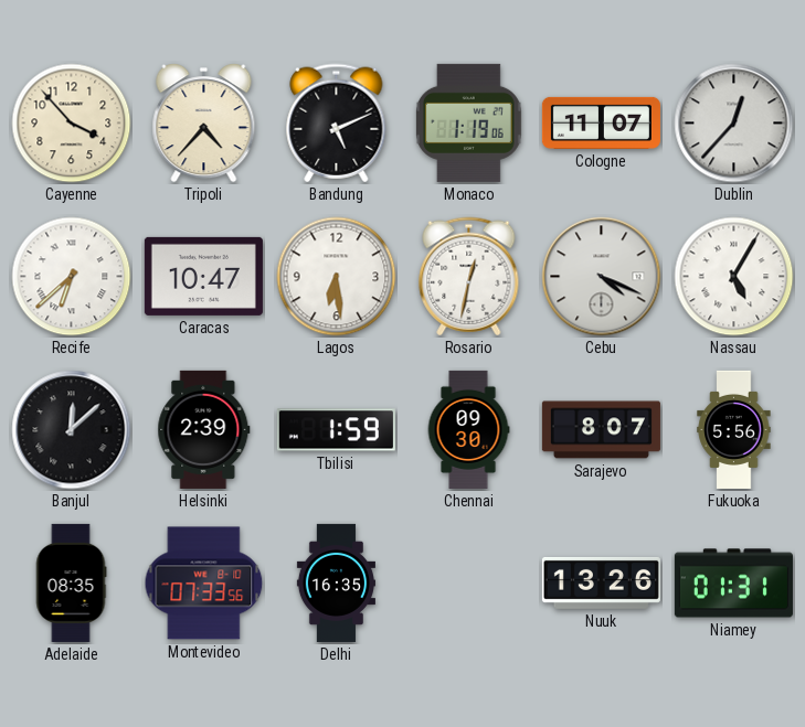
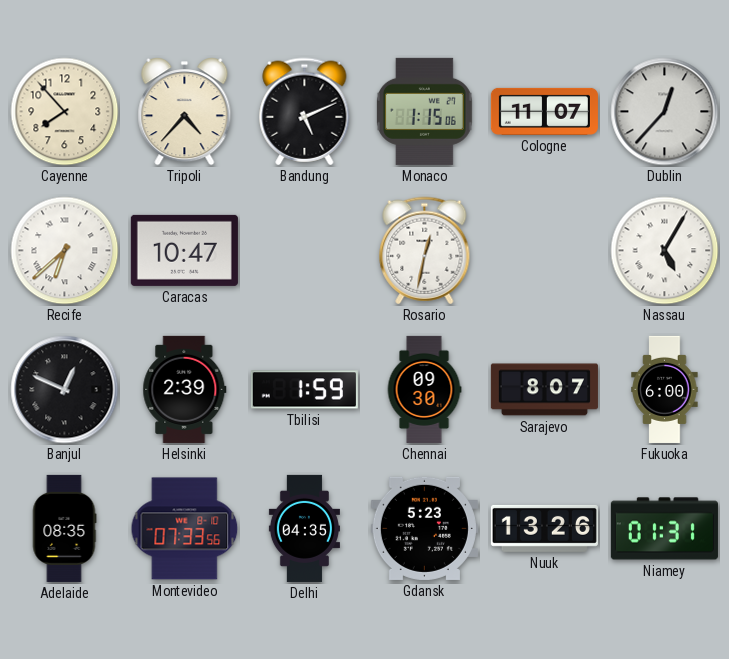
Cayenne: 3:53 -> 7:53 (65, 112)
Monaco: 1:19 -> 1:15 (424, 111)
Lagos: 6:29 -> none (337, 277)
Cebu: 4:19 -> none (602, 277)
Banjul: 12:08 -> 12:49 (65, 390)
Fukuoka: 5:56 -> 6:00 (665, 389)
Delhi: 16:35 -> 04:35 (304, 528)
Gdansk: none -> 5:23 (424, 528)
